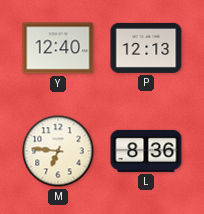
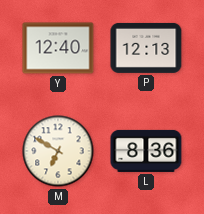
M: 6:46 -> 6:50 (58, 151)
